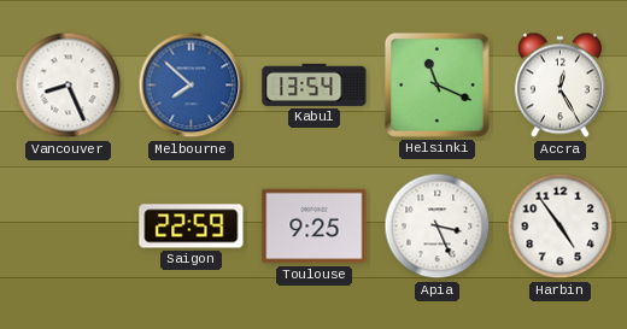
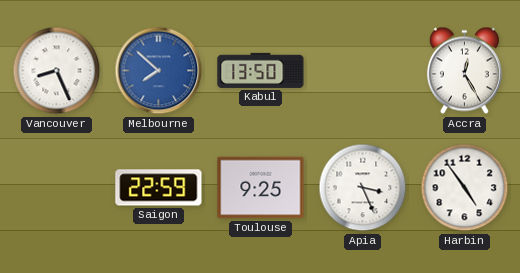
Kabul: 13:54 -> 13:50 (261, 70)
Helsinki: 11:19 -> none (436, 84)
